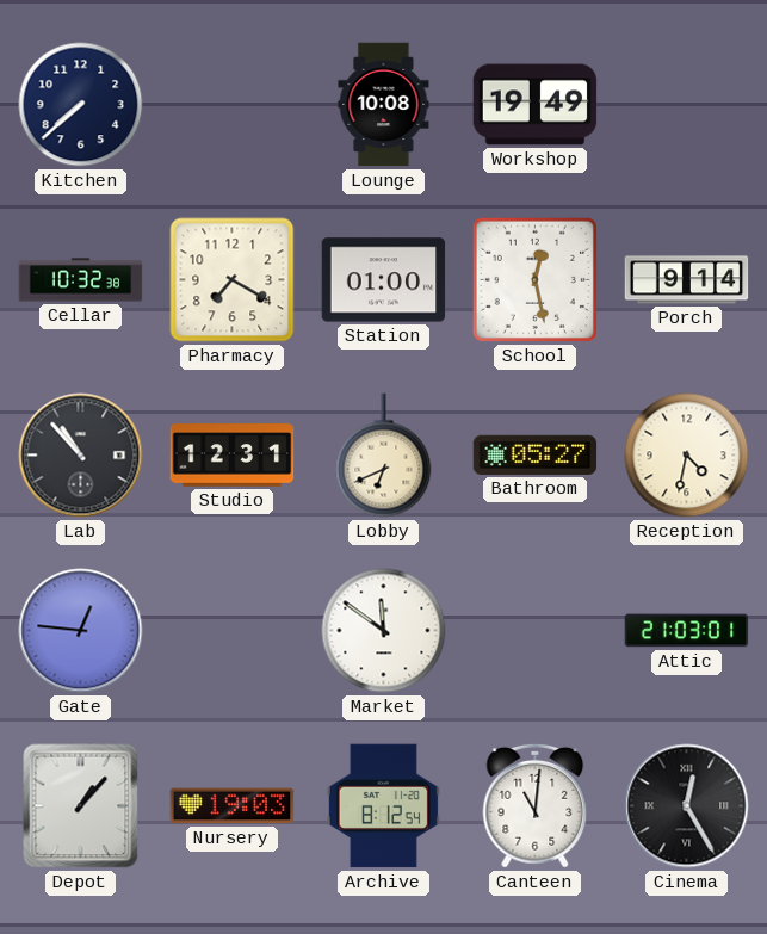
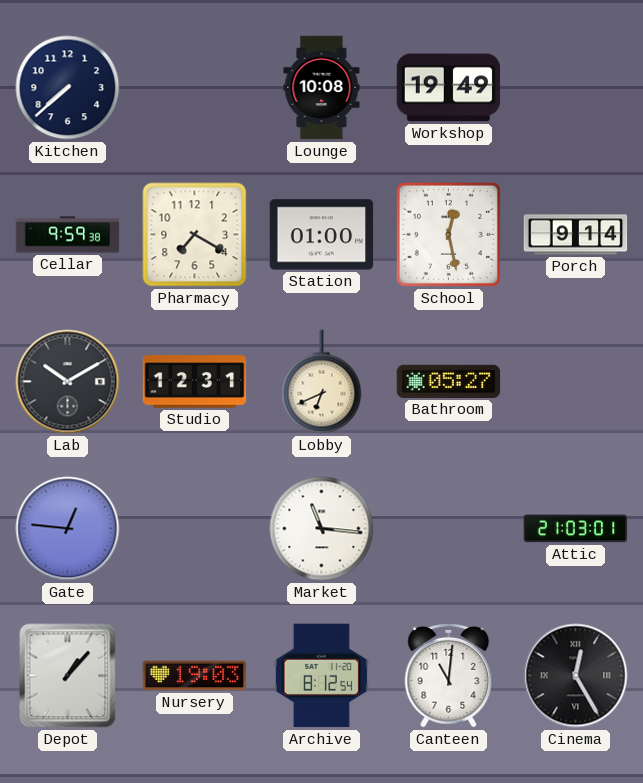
Cellar: 10:32 -> 9:59 (68, 235)
Lab: 10:53 -> 10:10 (68, 382)
Reception: 4:32 -> none (687, 456)
Market: 11:51 -> 11:16 (322, 529)
